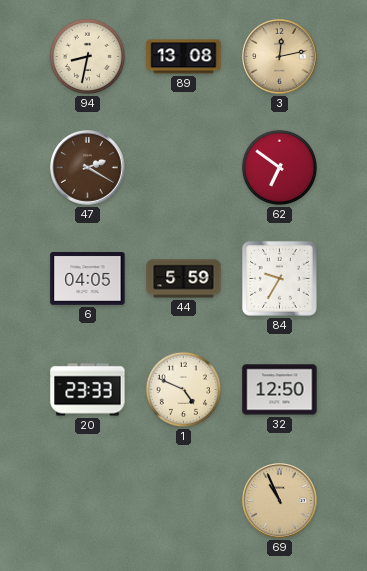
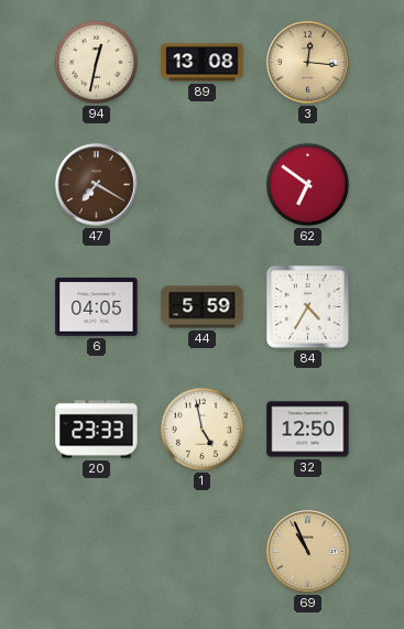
94: 8:32 -> 12:32 (96, 62)
3: 12:13 -> 12:16 (308, 63)
47: 2:20 -> 7:20 (97, 185)
84: 9:35 -> 4:35 (307, 306)
1: 4:49 -> 4:58 (201, 429)
